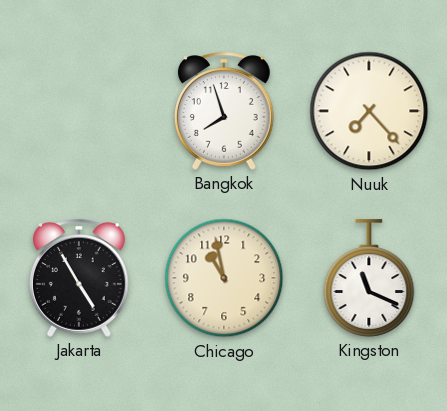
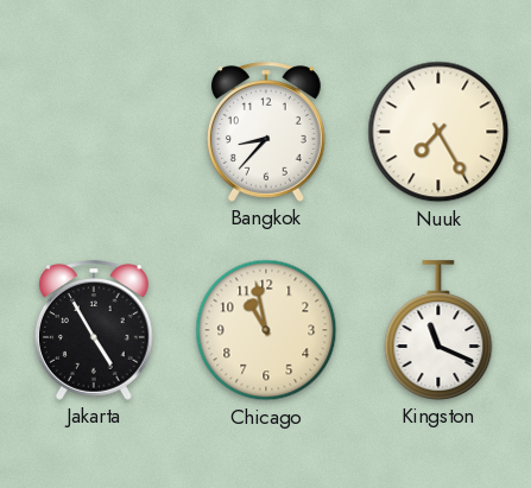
Bangkok: 7:57 -> 8:37 (266, 132)
Nuuk: 7:23 -> 7:25 (438, 132)
